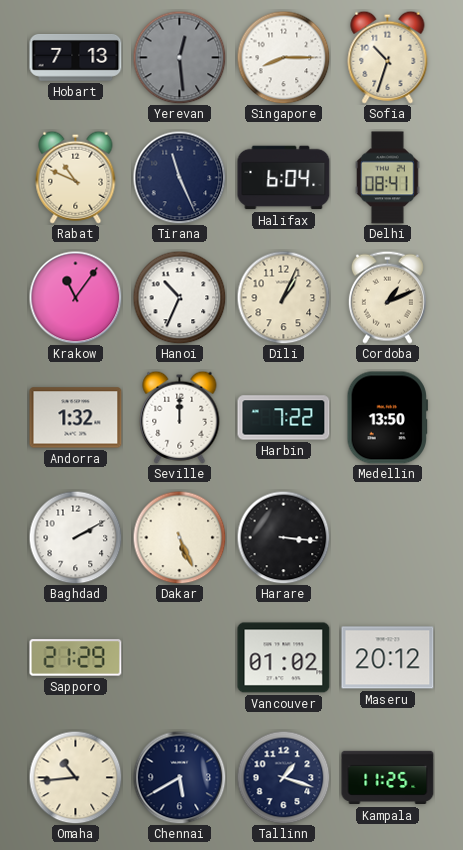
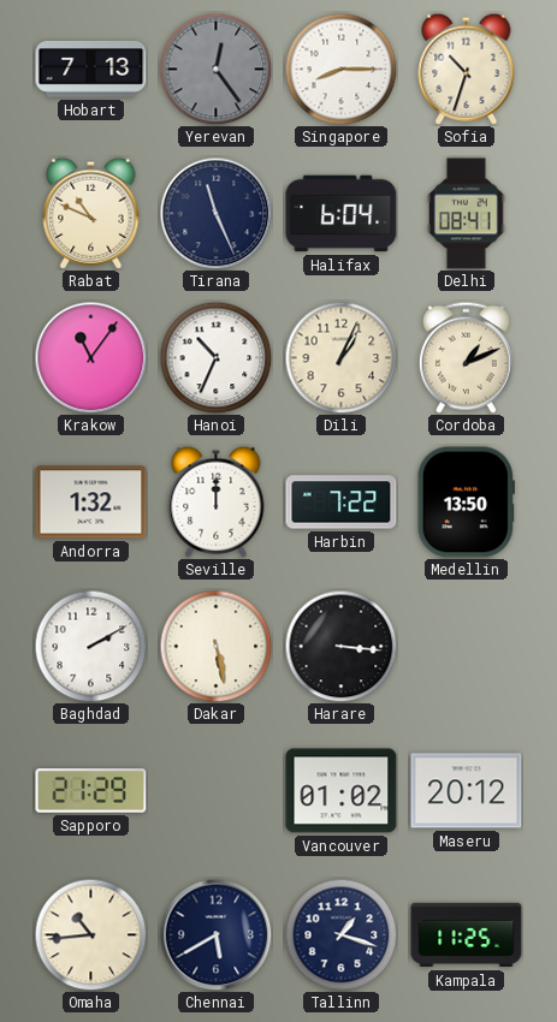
Yerevan: 12:29 -> 12:24 (215, 69)
Dakar: 5:26 -> 5:28 (215, 646)
